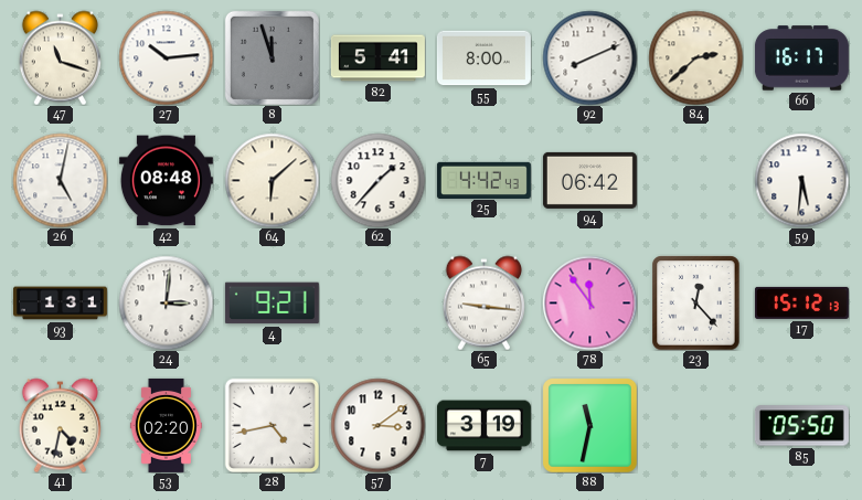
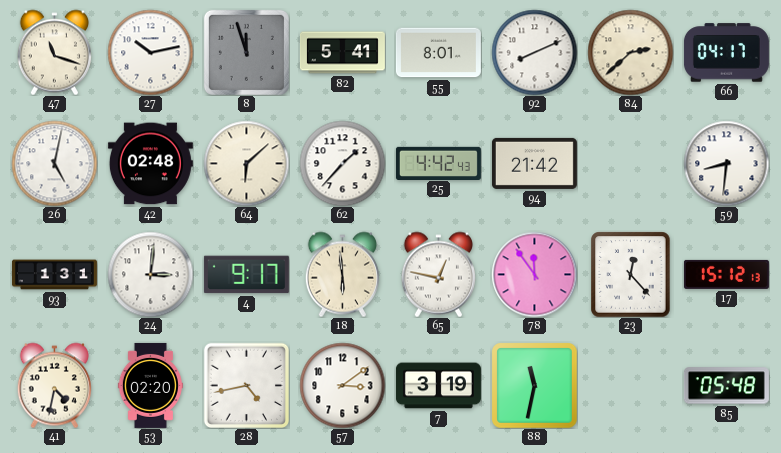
27: 10:14 -> 10:13 (150, 52)
55: 8:00 -> 8:01 (438, 53)
66: 16:17 -> 04:17 (726, 53)
42: 08:48 -> 02:48 (150, 164)
94: 06:42 -> 21:42 (534, 163)
59: 5:31 -> 8:31 (726, 163)
4: 9:21 -> 9:17 (246, 275)
18: none -> 5:59 (342, 274)
65: 9:16 -> 12:47 (438, 274)
85: 05:50 -> 05:48 (726, 386)
